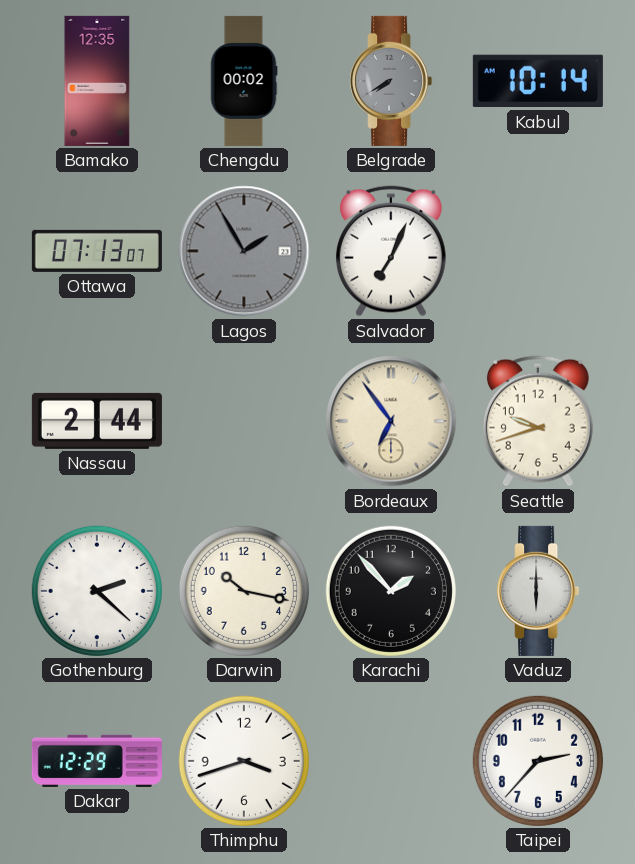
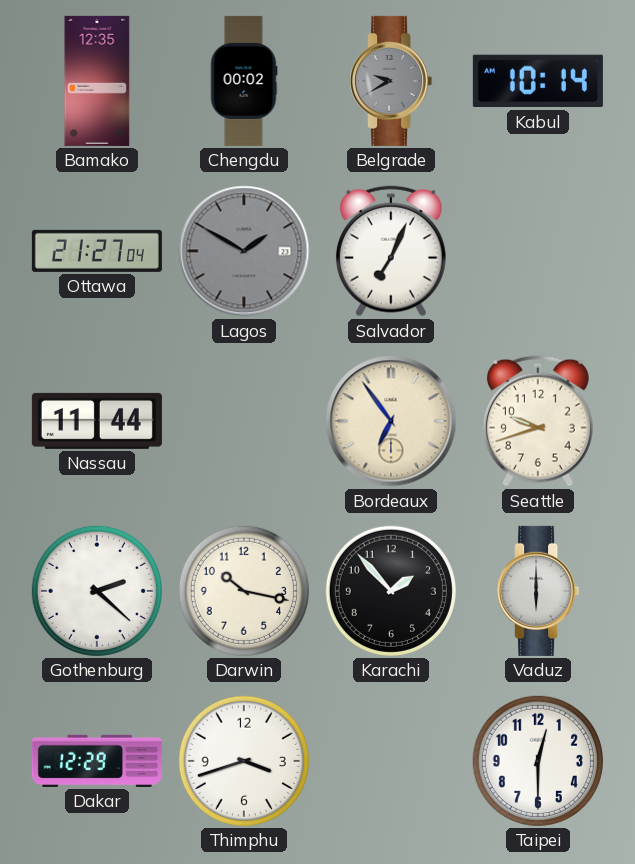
Belgrade: 7:40 -> 9:40 (391, 81)
Ottawa: 07:13 -> 21:27 (97, 251)
Lagos: 1:55 -> 1:50 (244, 251)
Nassau: 2:44 -> 11:44 (97, 421)
Taipei: 2:37 -> 12:30 (538, 761)
